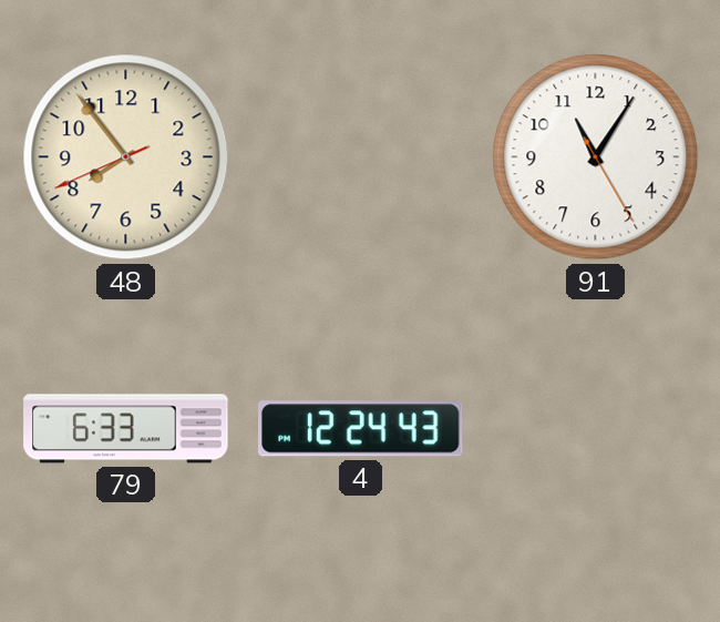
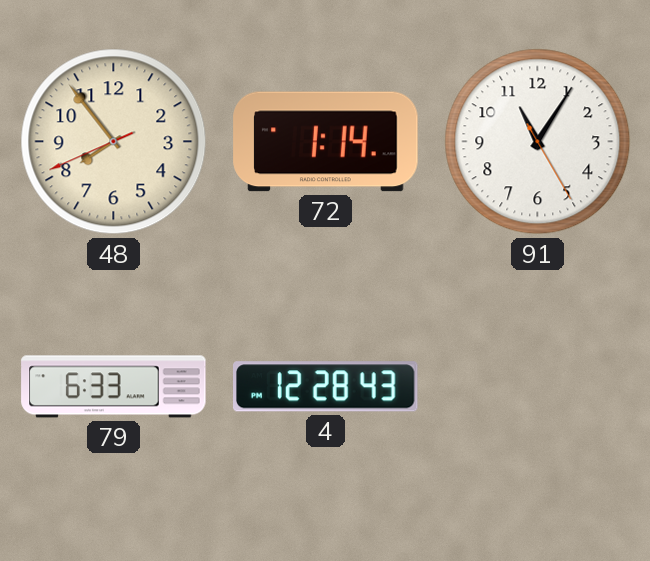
72: none -> 1:14 (326, 142)
4: 12:24 -> 12:28 (326, 387)
